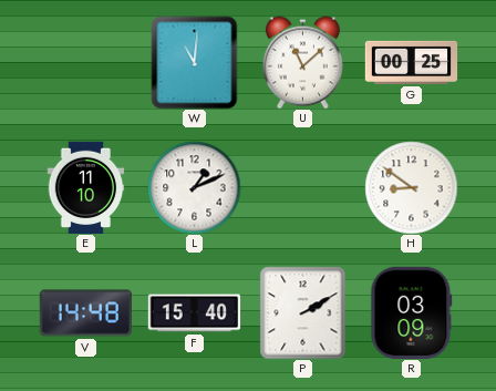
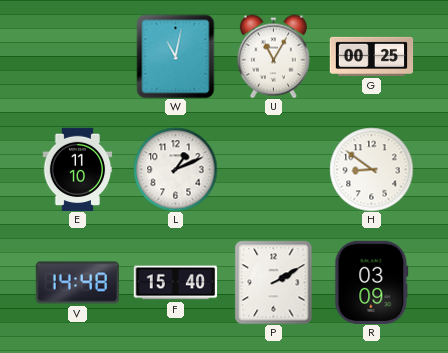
W: 11:01 -> 11:02 (176, 56)
U: 11:08 -> 11:05 (273, 56)
